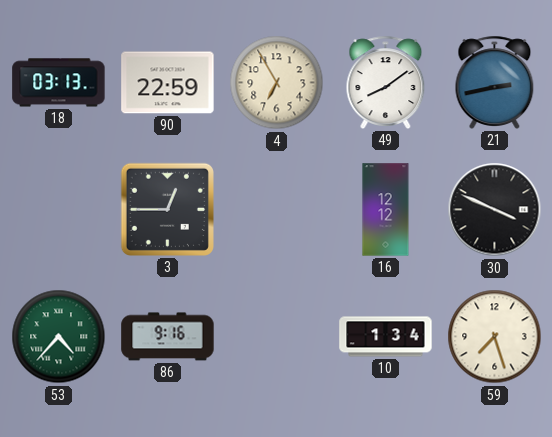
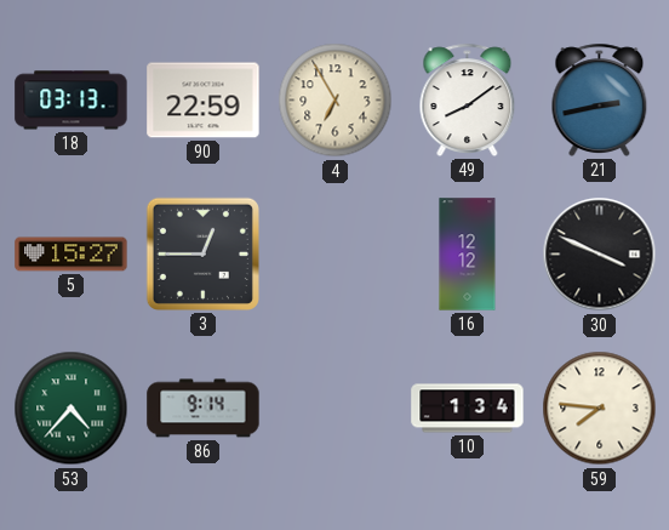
5: none -> 15:27 (72, 255)
86: 9:16 -> 9:14 (204, 409)
59: 7:27 -> 7:46 (600, 409)
